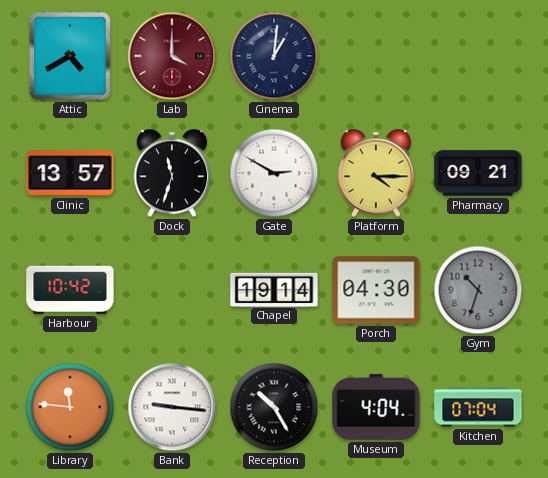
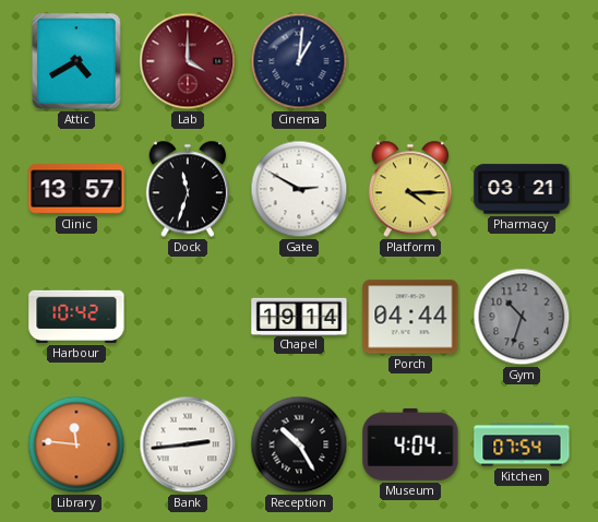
Pharmacy: 09:21 -> 03:21 (522, 189)
Porch: 04:30 -> 04:44 (410, 317)
Bank: 9:16 -> 2:44 (188, 444)
Kitchen: 07:04 -> 07:54 (522, 444)
